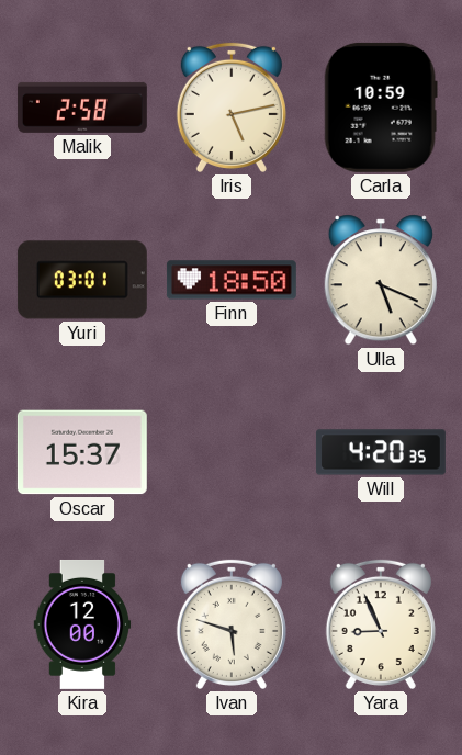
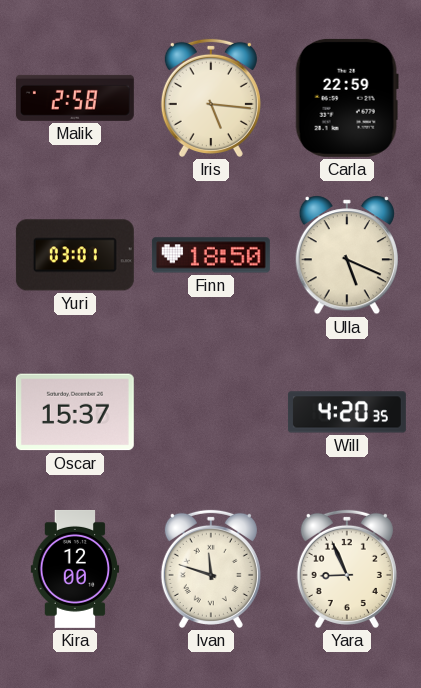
Iris: 5:13 -> 5:16 (211, 98)
Carla: 10:59 -> 22:59 (347, 98)
Ivan: 5:48 -> 11:48 (211, 569)
